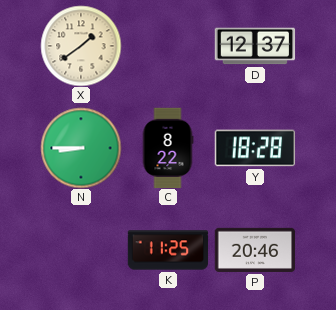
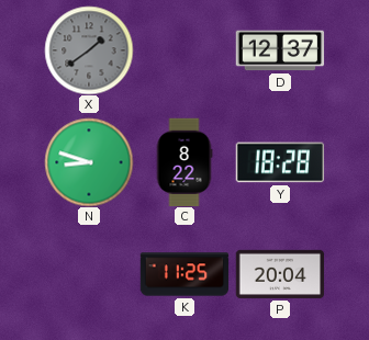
X dial: cream -> grey (89, 50)
N: 8:45 -> 8:48 (89, 162)
P: 20:46 -> 20:04 (280, 274)
